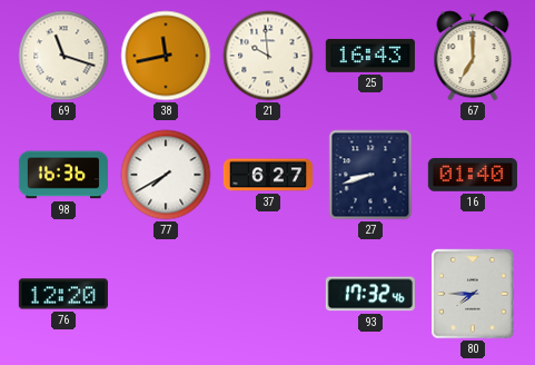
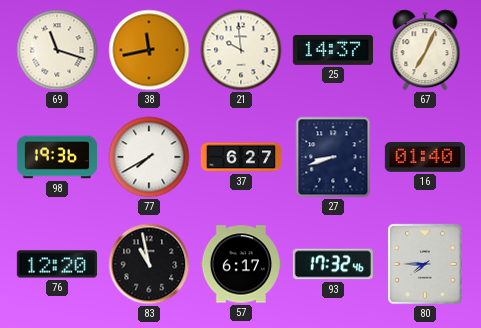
25: 16:43 -> 14:37 (333, 50)
67: 7:00 -> 7:04 (425, 50)
98: 16:36 -> 19:36 (56, 157)
83: none -> 10:58 (149, 264)
57: none -> 6:17 (241, 264)
